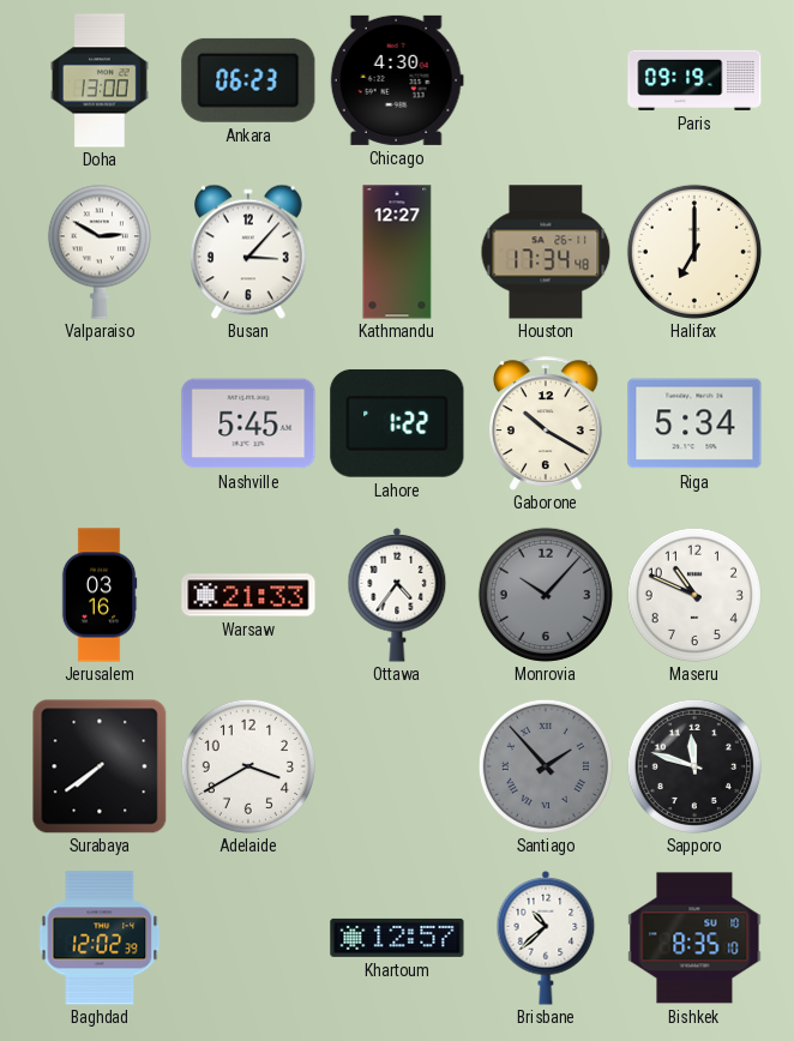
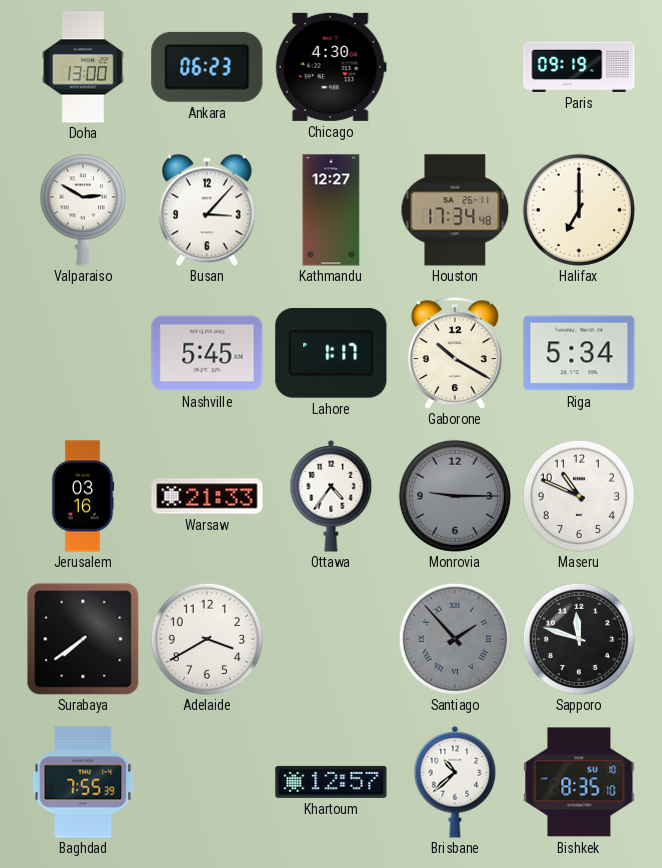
Lahore: 1:22 -> 1:17 (331, 353)
Monrovia: 10:07 -> 9:15 (455, 496)
Baghdad: 12:02 -> 7:55 (83, 782)
